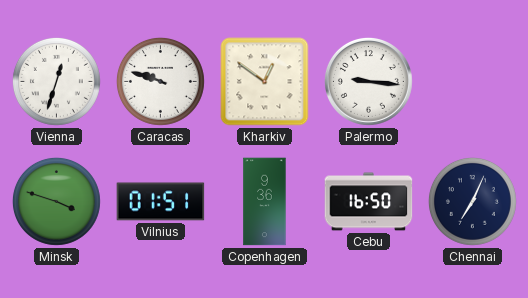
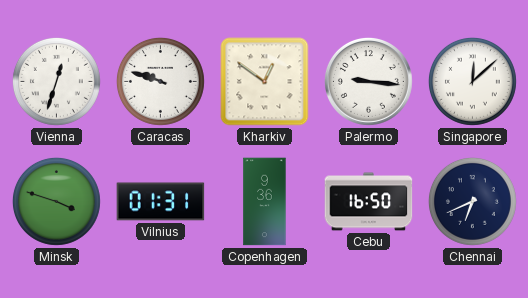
Singapore: none -> 12:08 (472, 81)
Vilnius: 01:51 -> 01:31 (161, 202)
Chennai: 7:04 -> 6:41 (472, 201)
